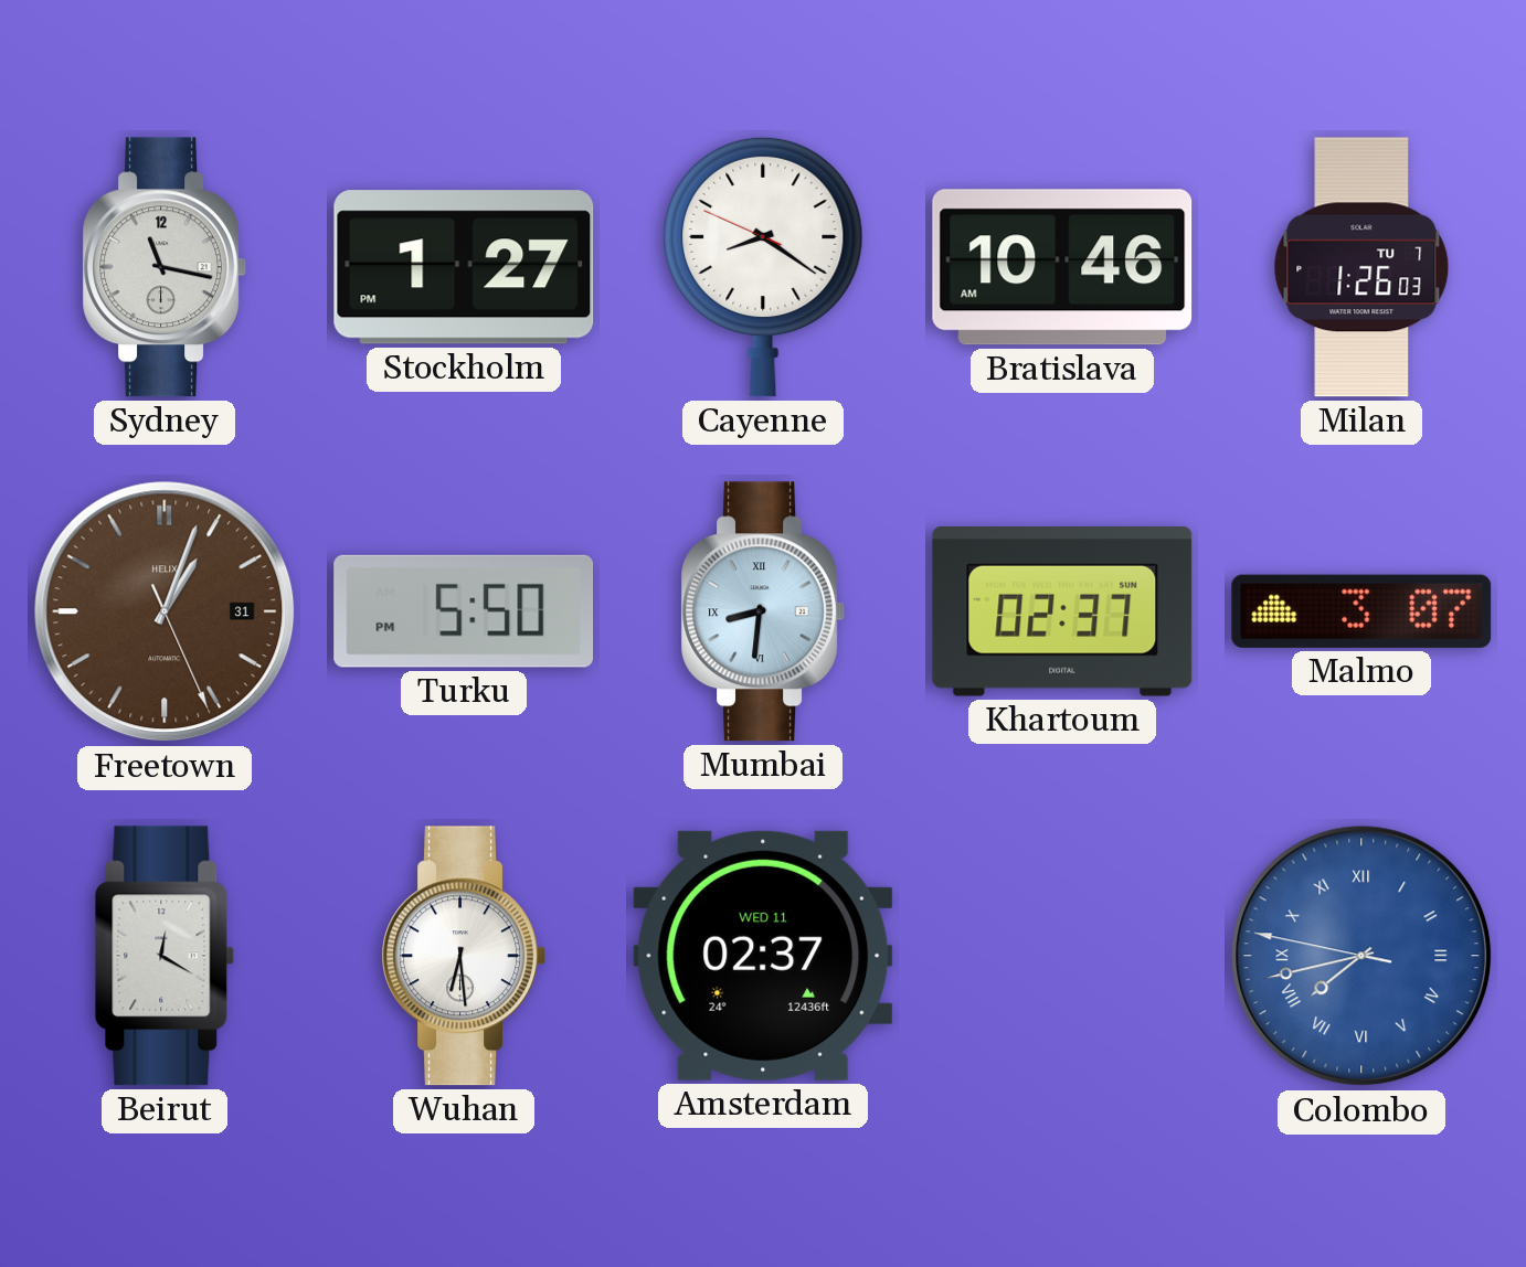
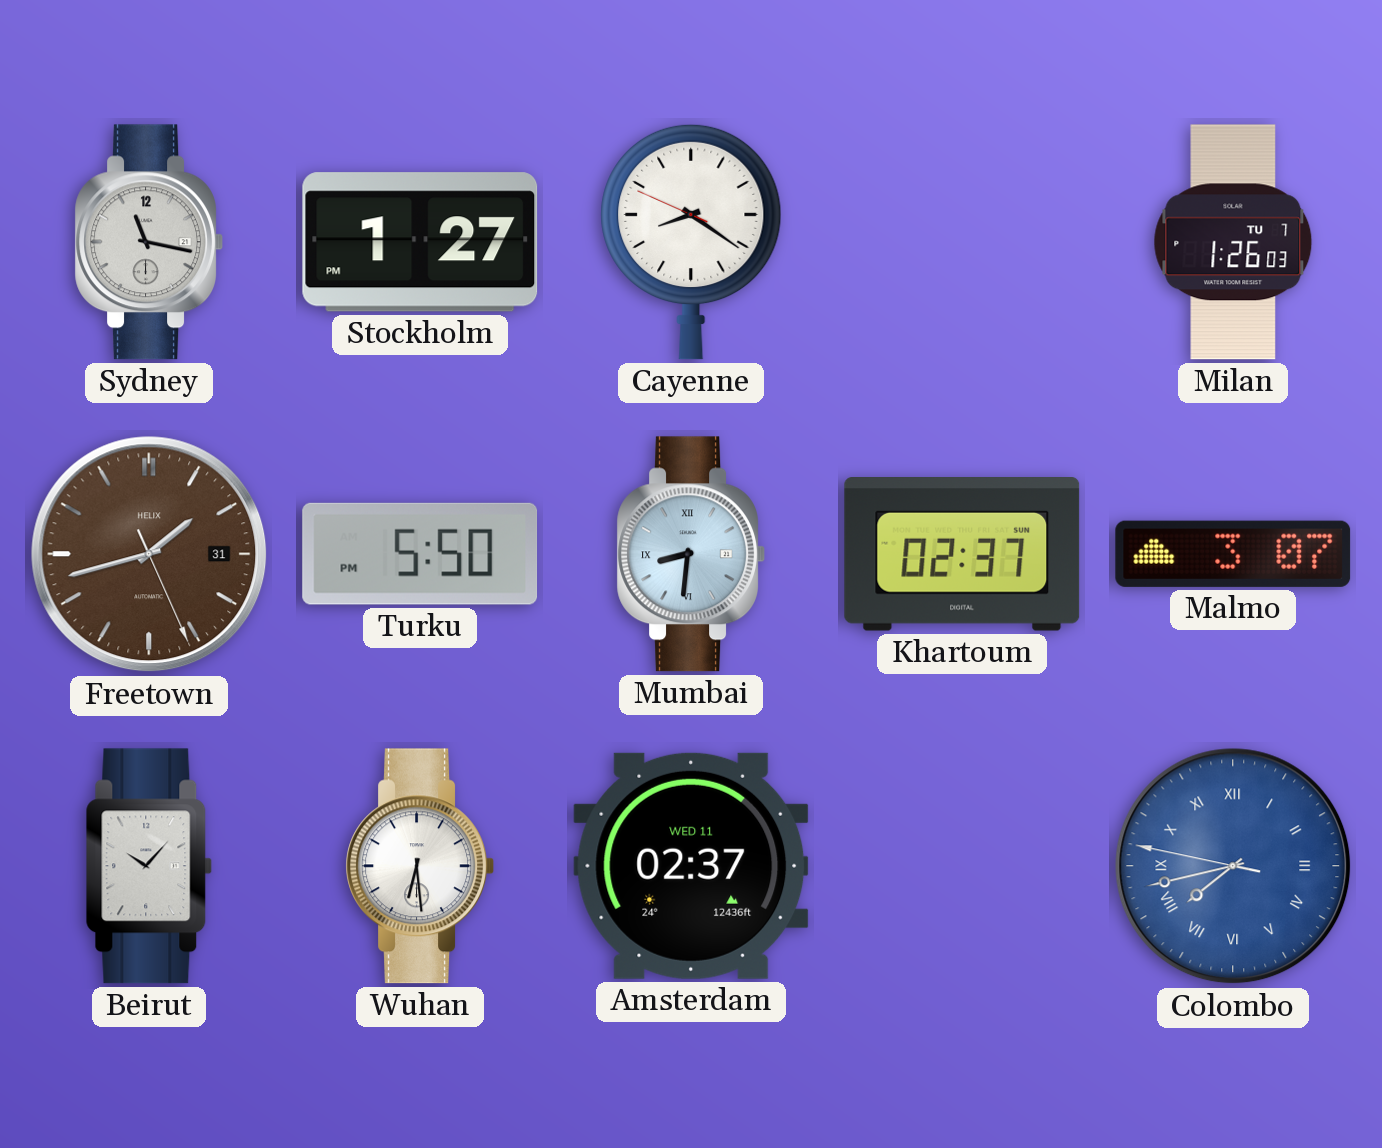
Bratislava: 10:46 -> none (1062, 267)
Freetown: 1:03 -> 1:42 (149, 554)
Beirut: 12:20 -> 10:07 (149, 866)
